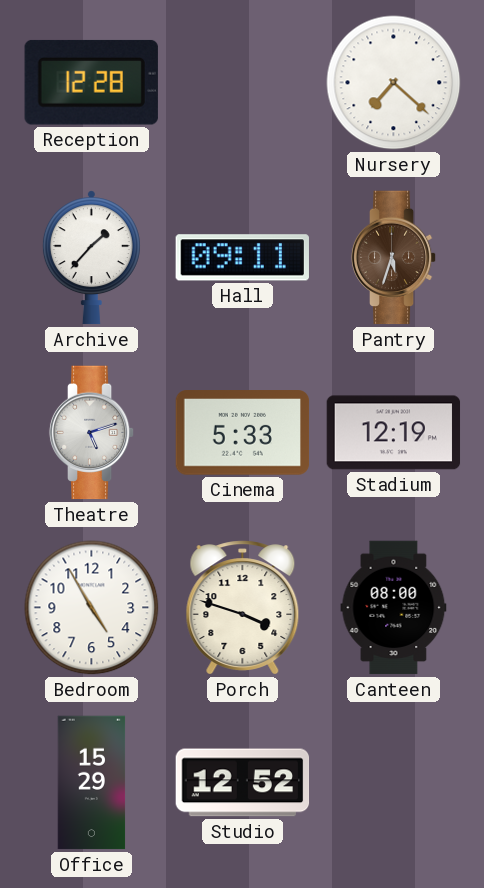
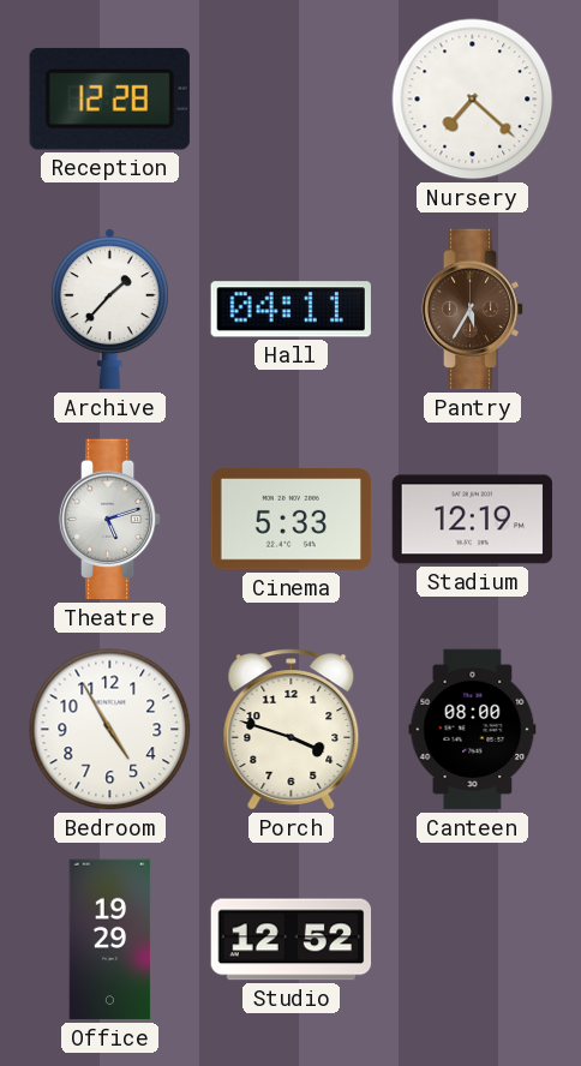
Hall: 09:11 -> 04:11 (290, 310)
Pantry: 5:33 -> 5:35 (473, 310)
Office: 15:29 -> 19:29 (110, 940)
